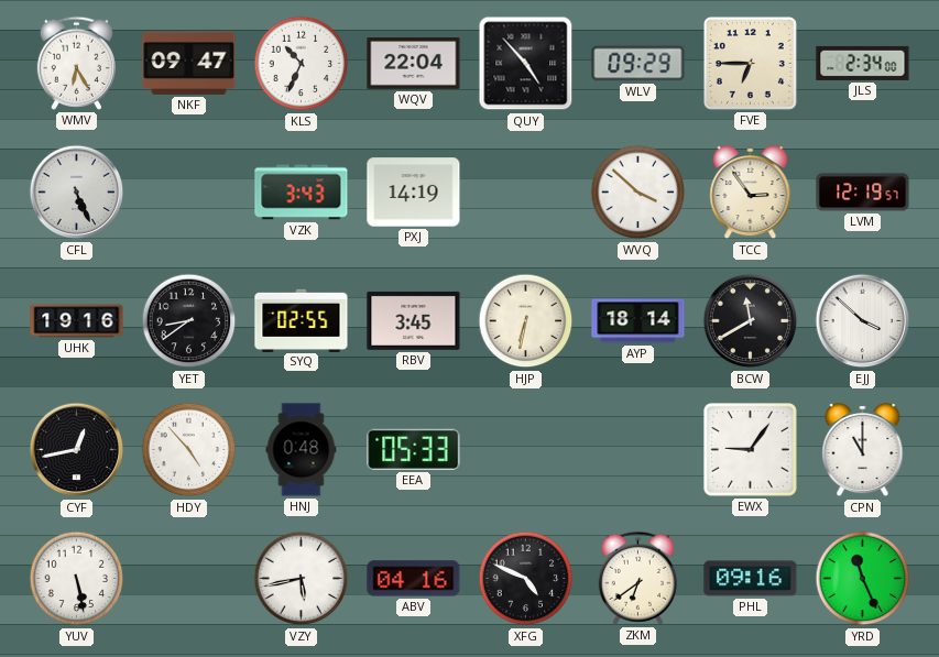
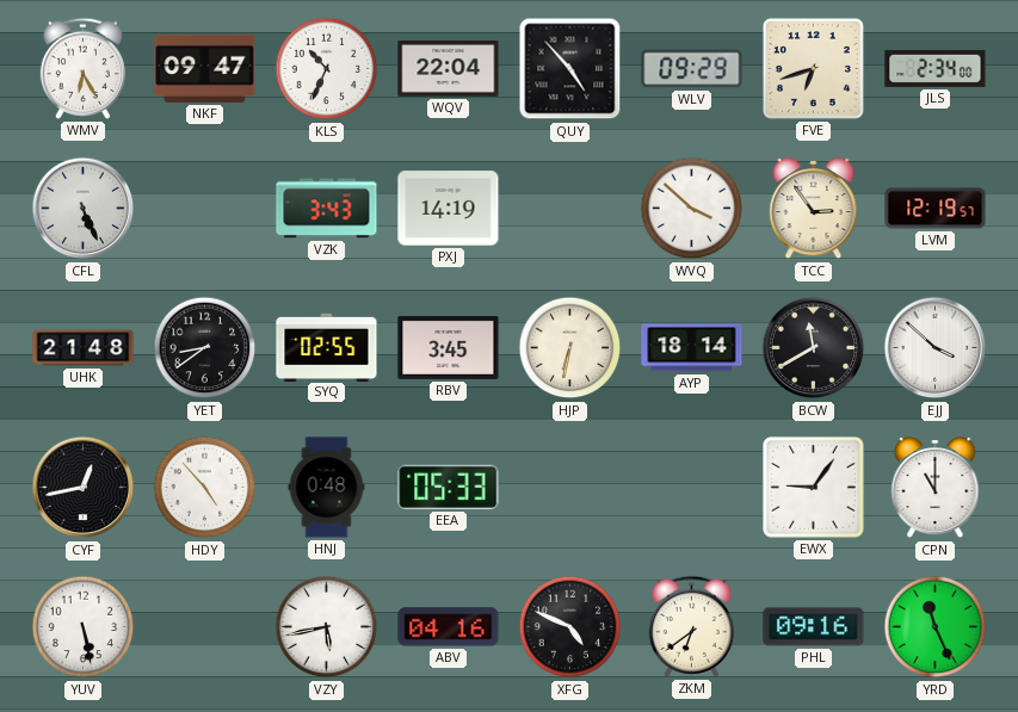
FVE: 6:45 -> 6:42 (813, 68)
UHK: 19:16 -> 21:48 (84, 348)
